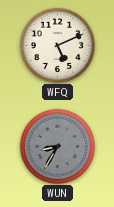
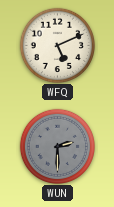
WUN: 8:35 -> 2:30 (57, 146)
